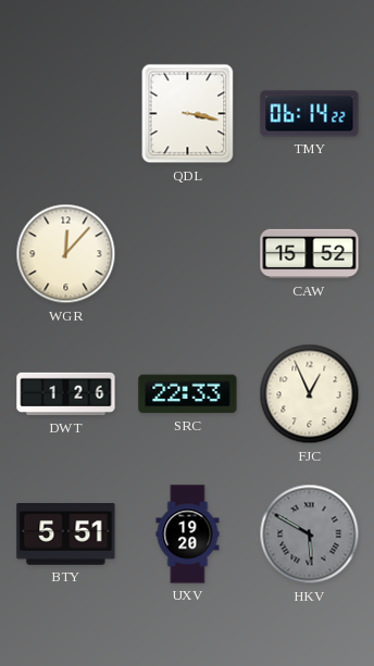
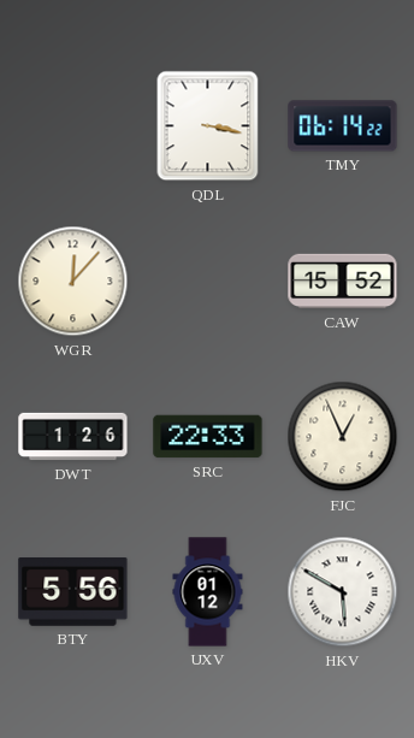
BTY: 5:51 -> 5:56 (73, 592)
UXV: 19:20 -> 01:12 (208, 592)
HKV dial: grey -> white (343, 592)
